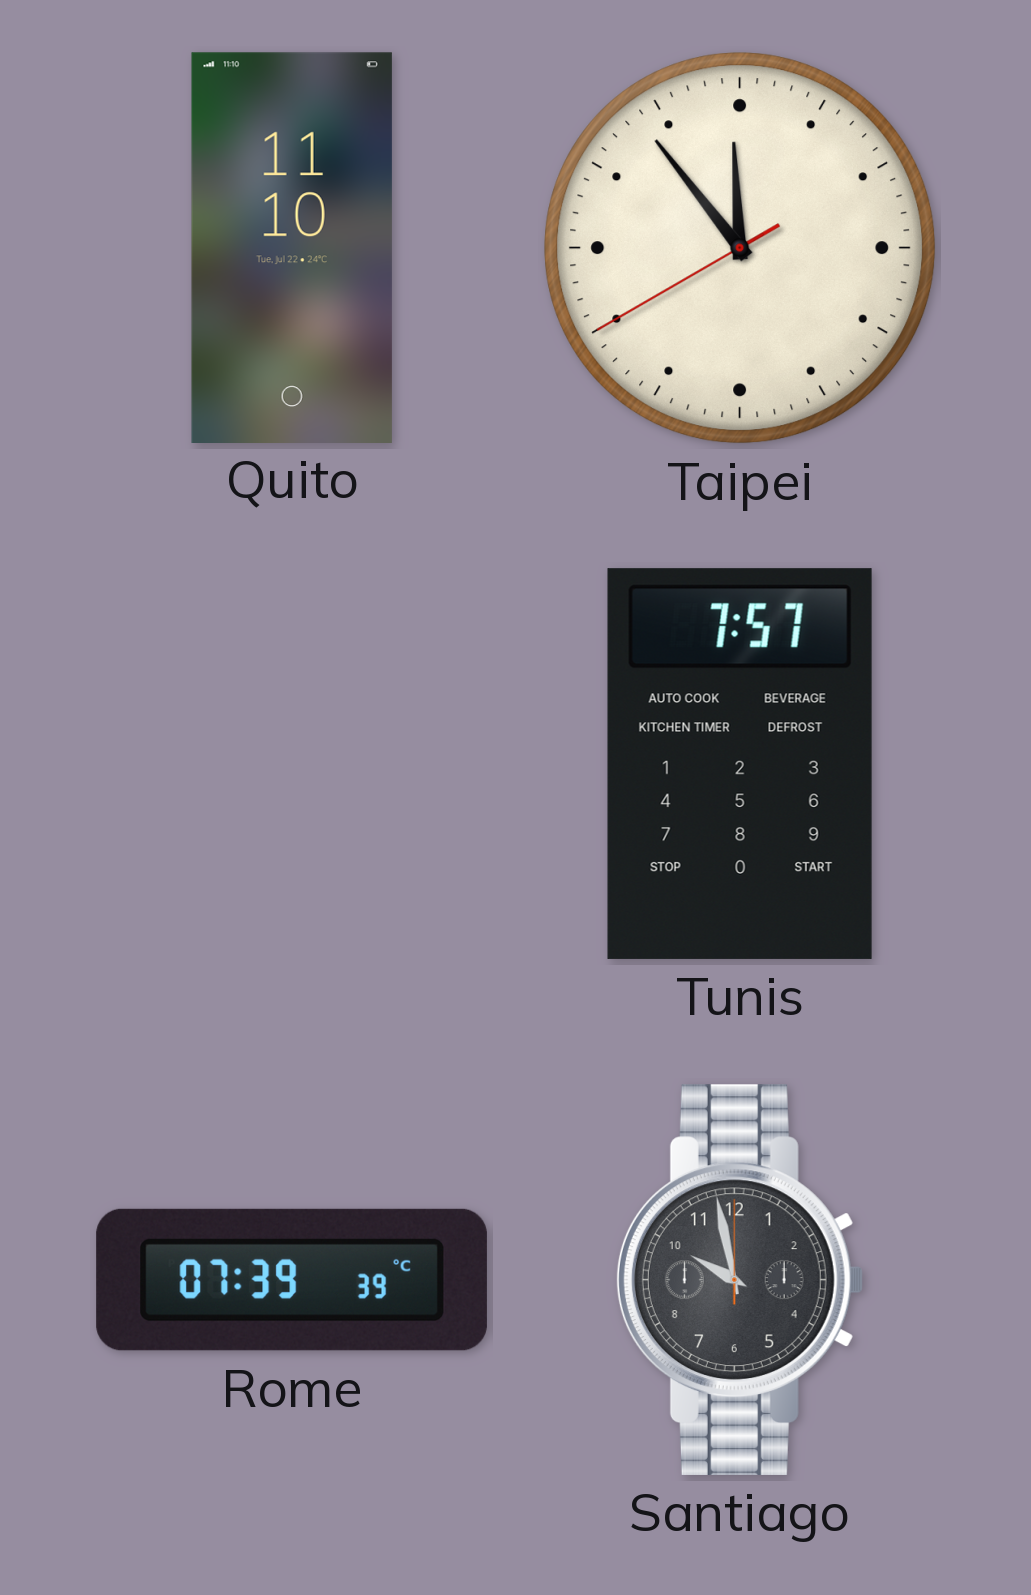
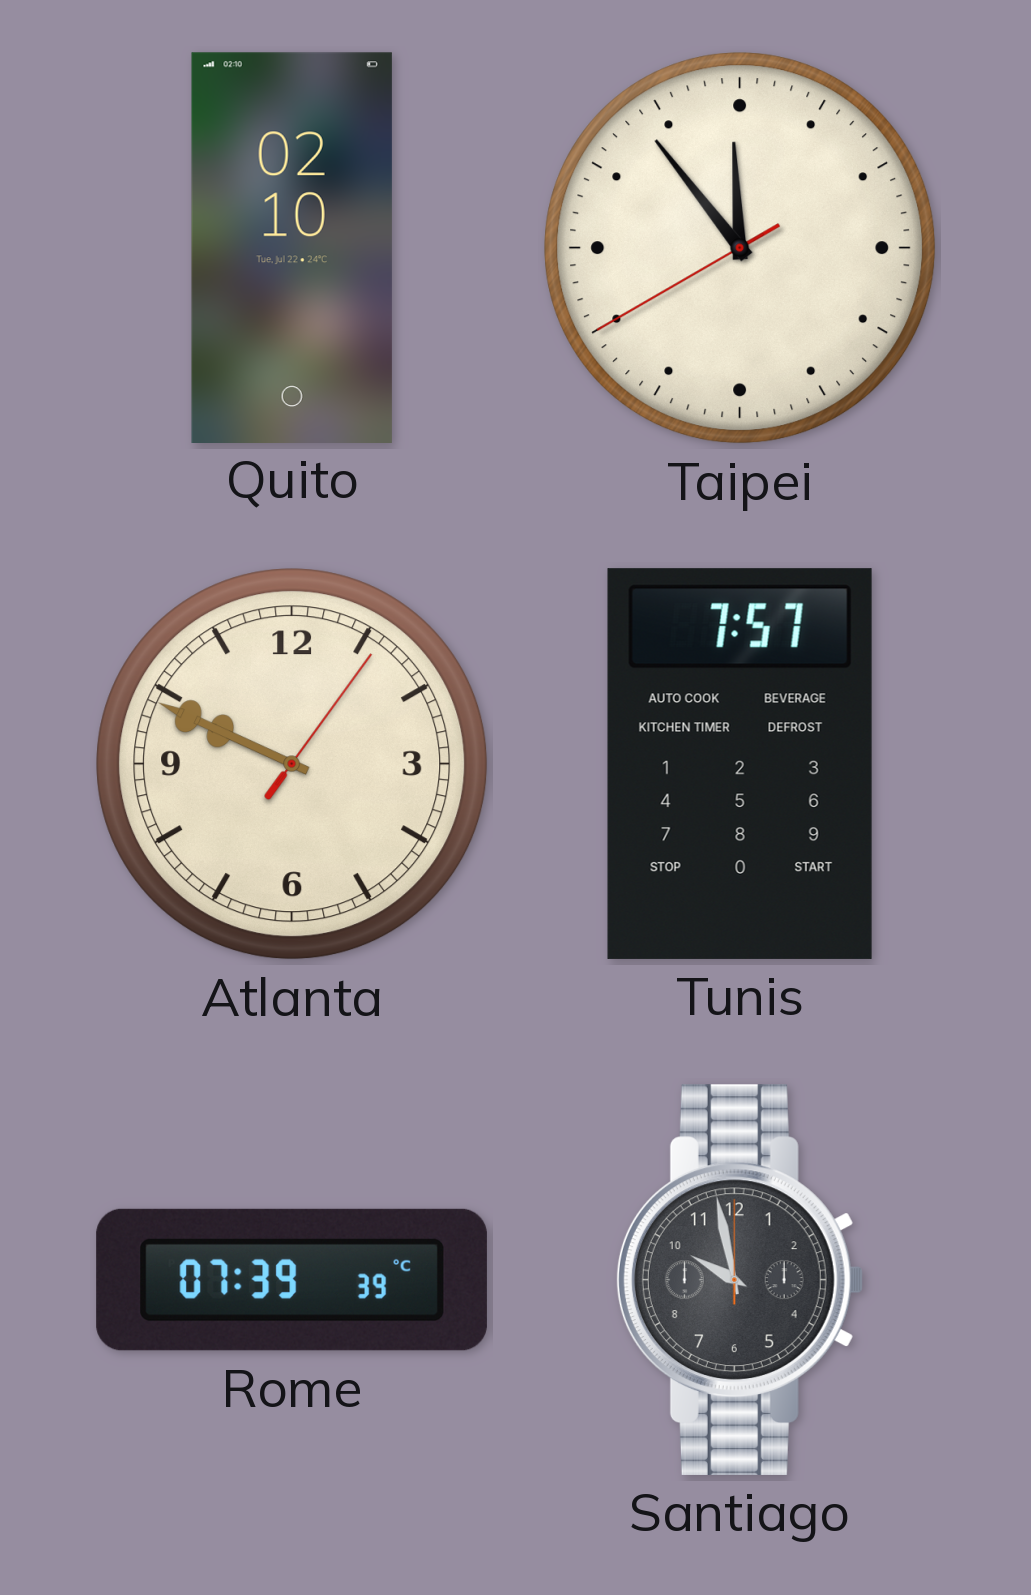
Quito: 11:10 -> 02:10 (292, 247)
Atlanta: none -> 9:49 (292, 764)
